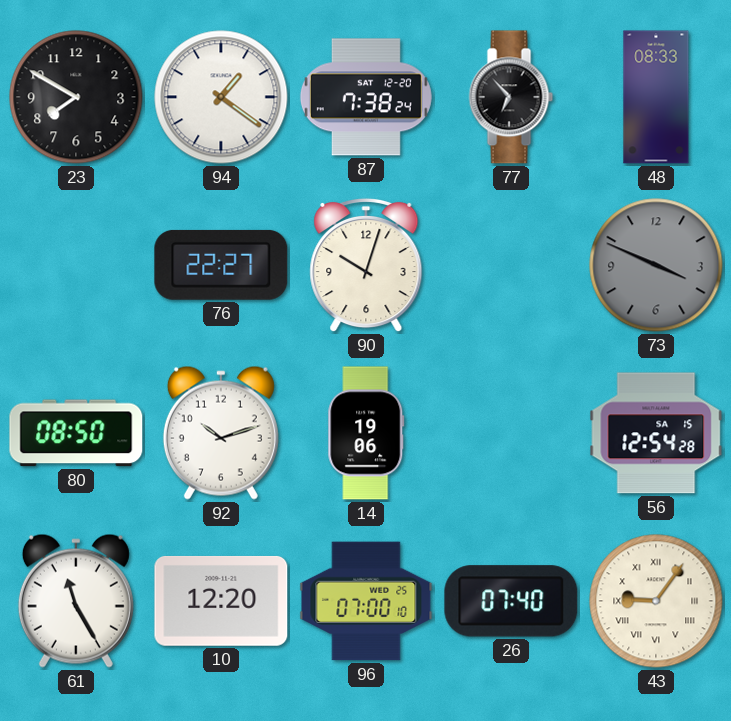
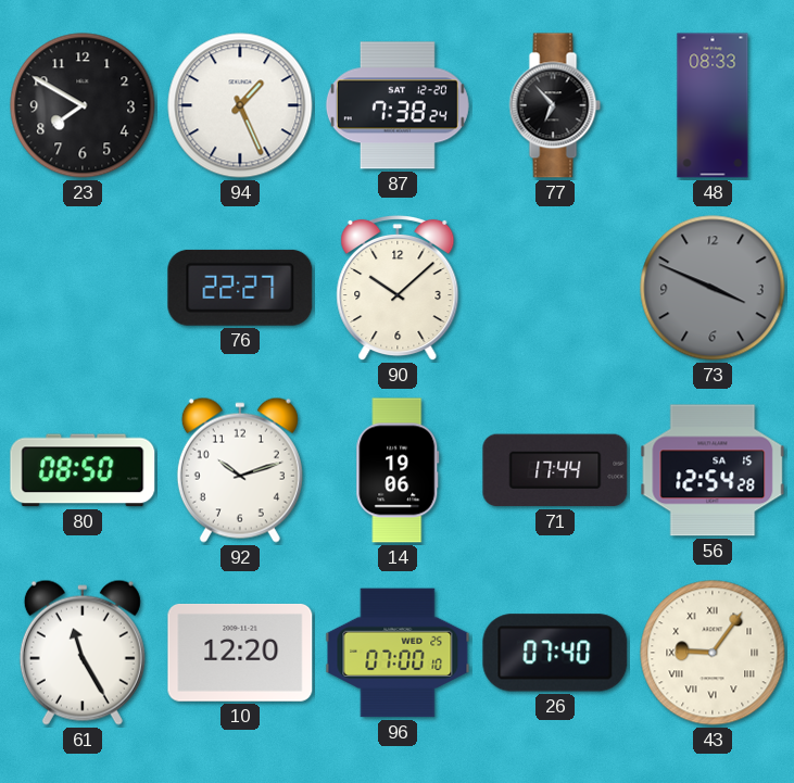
94: 1:21 -> 1:26 (240, 105)
90: 10:03 -> 10:08 (398, 288)
71: none -> 17:44 (555, 470)
